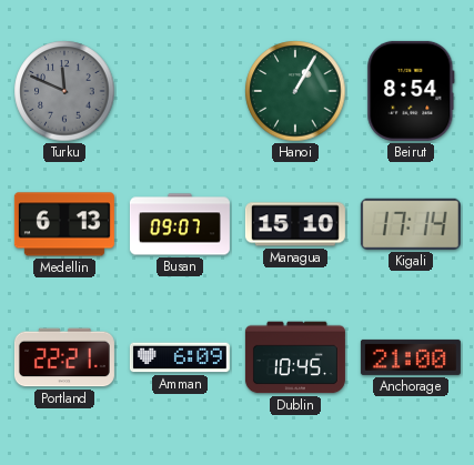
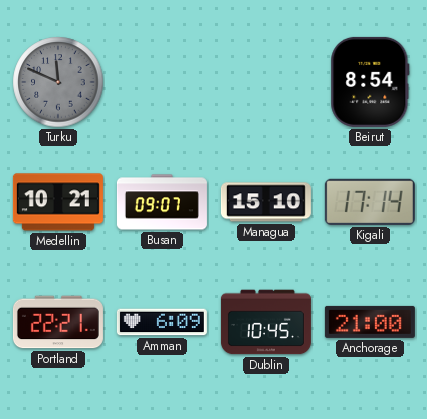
Hanoi: 1:05 -> none (295, 91)
Medellin: 6:13 -> 10:21 (58, 202)
